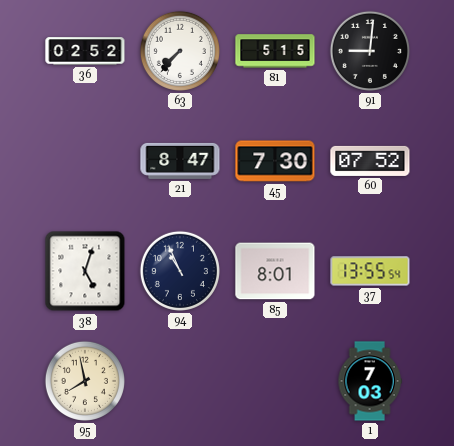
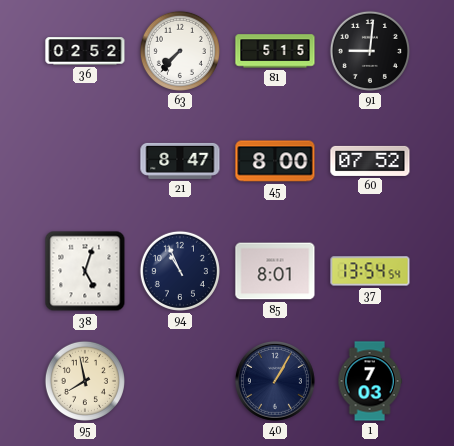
45: 7:30 -> 8:00 (275, 161)
37: 13:55 -> 13:54 (370, 271)
40: none -> 1:05 (275, 381)
